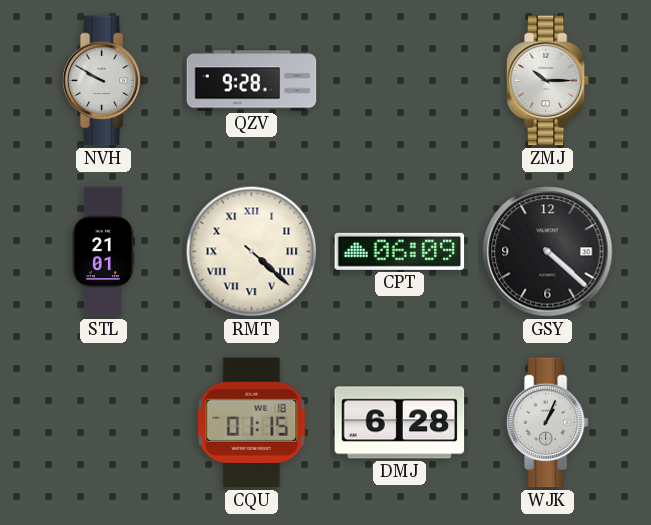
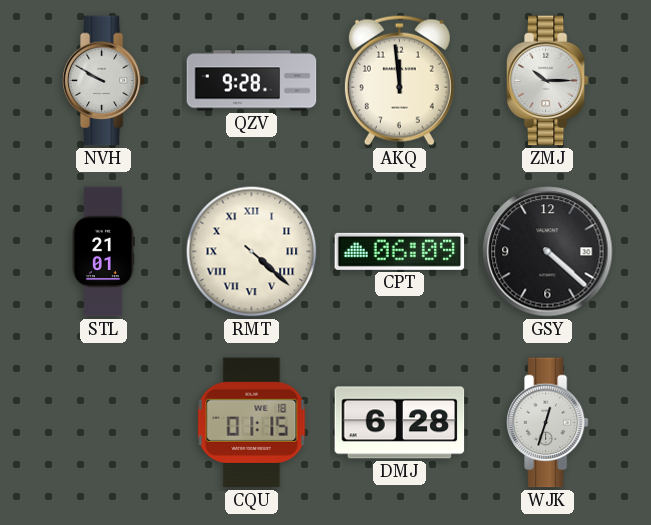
AKQ: none -> 11:59 (399, 80)
WJK: 1:04 -> 12:33 (547, 423)
